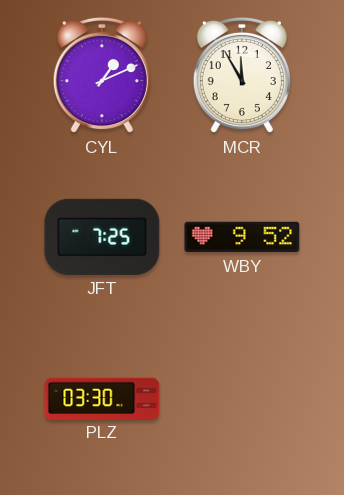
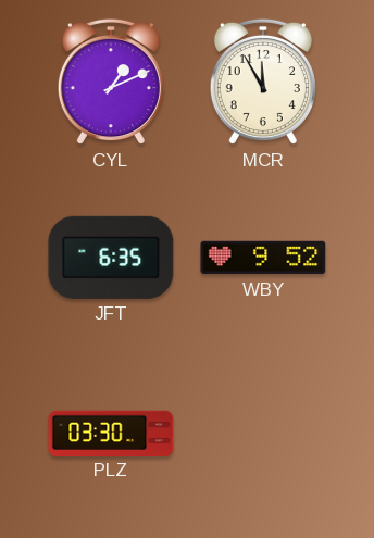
JFT: 7:25 -> 6:35 (111, 258)
